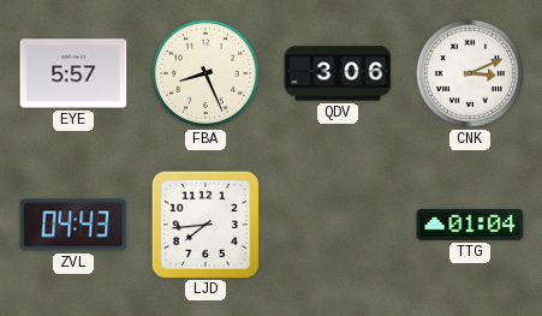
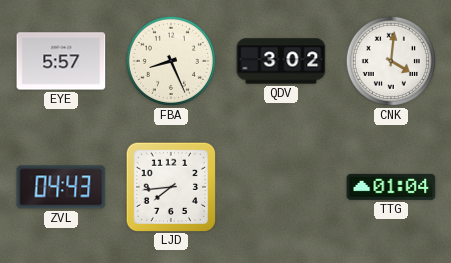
QDV: 3:06 -> 3:02 (281, 61)
CNK: 3:11 -> 4:01 (391, 61)
